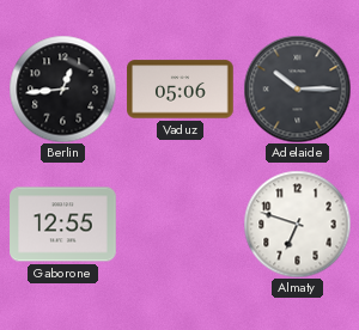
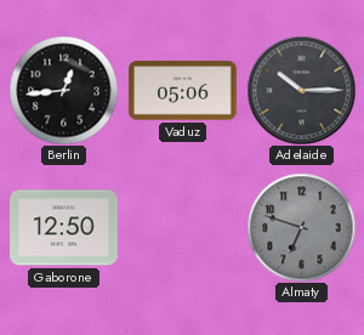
Gaborone: 12:55 -> 12:50 (64, 228)
Almaty dial: white -> grey (301, 227)
